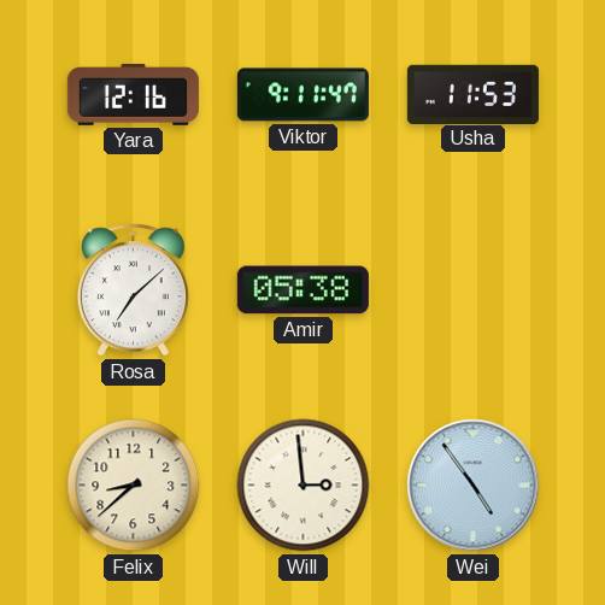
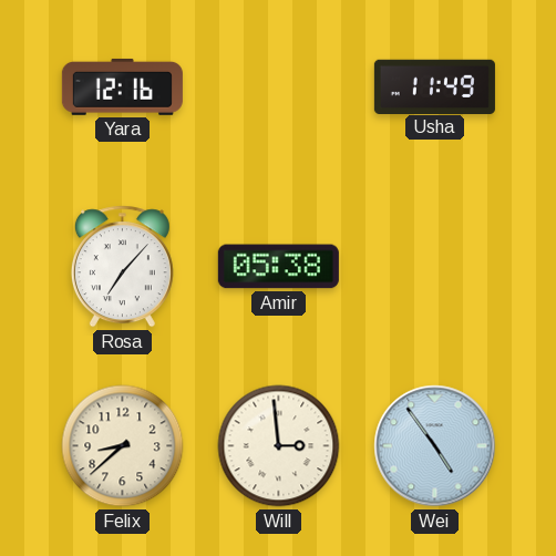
Viktor: 9:11 -> none (302, 95)
Usha: 11:53 -> 11:49 (434, 86)
Rosa: 7:08 -> 7:07 (122, 267)
